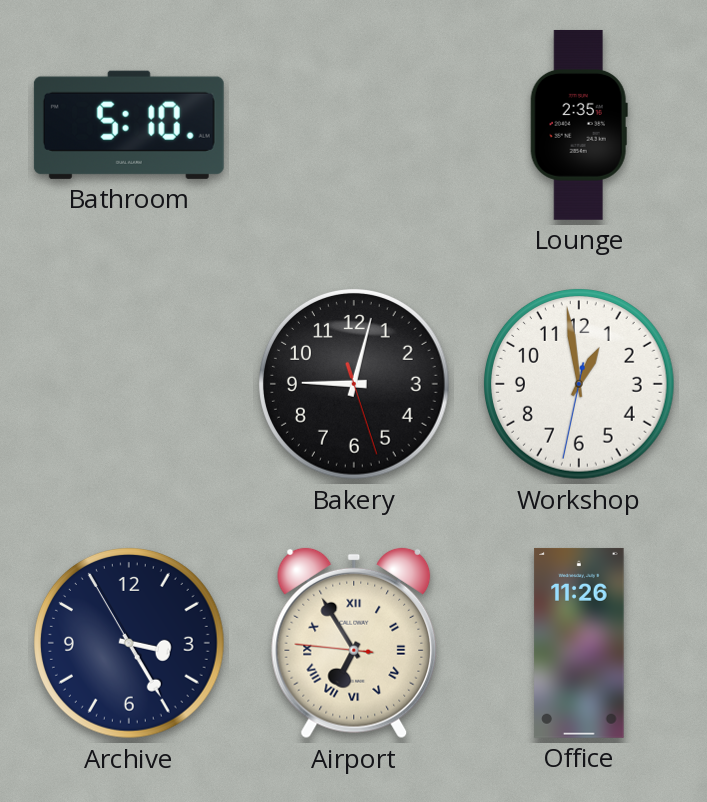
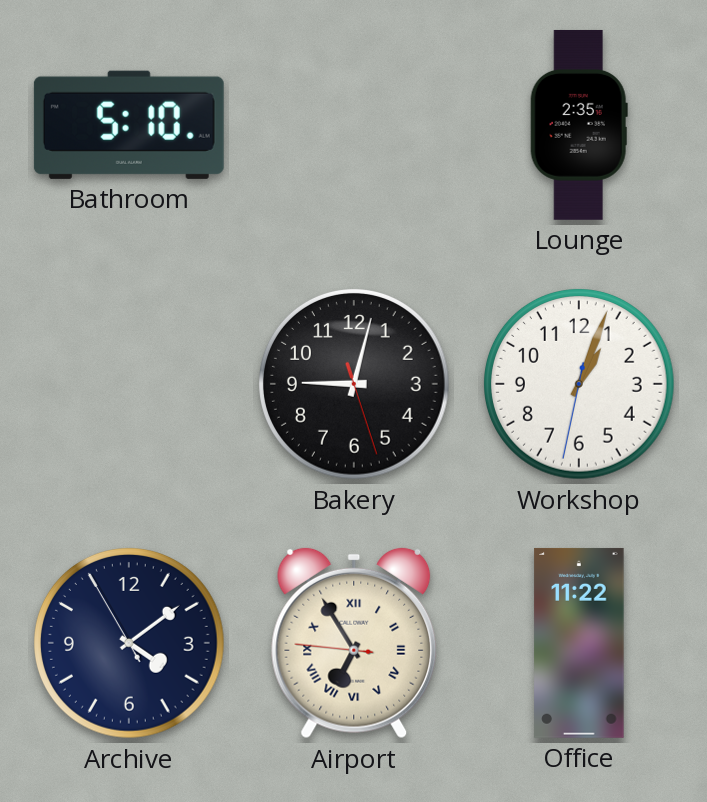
Workshop: 12:58 -> 1:03 (580, 385)
Archive: 3:24 -> 4:08 (130, 644)
Office: 11:26 -> 11:22 (579, 643)
